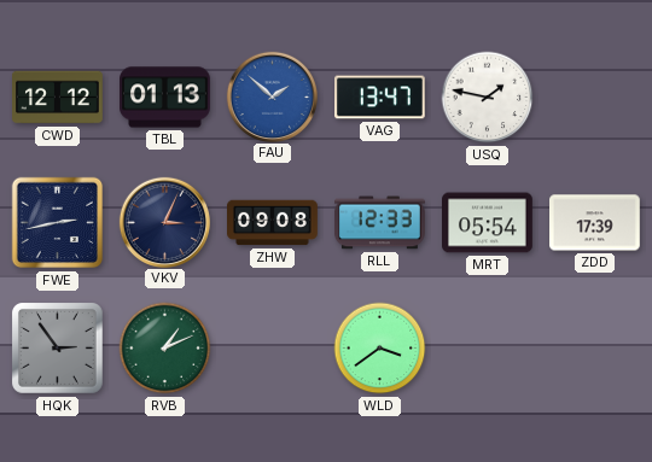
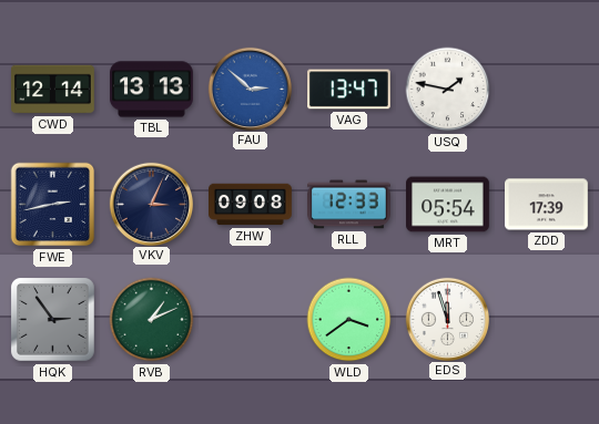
CWD: 12:12 -> 12:14 (53, 90)
TBL: 01:13 -> 13:13 (152, 90)
FAU: 1:52 -> 2:52 (250, 89)
EDS: none -> 11:57 (447, 319)
